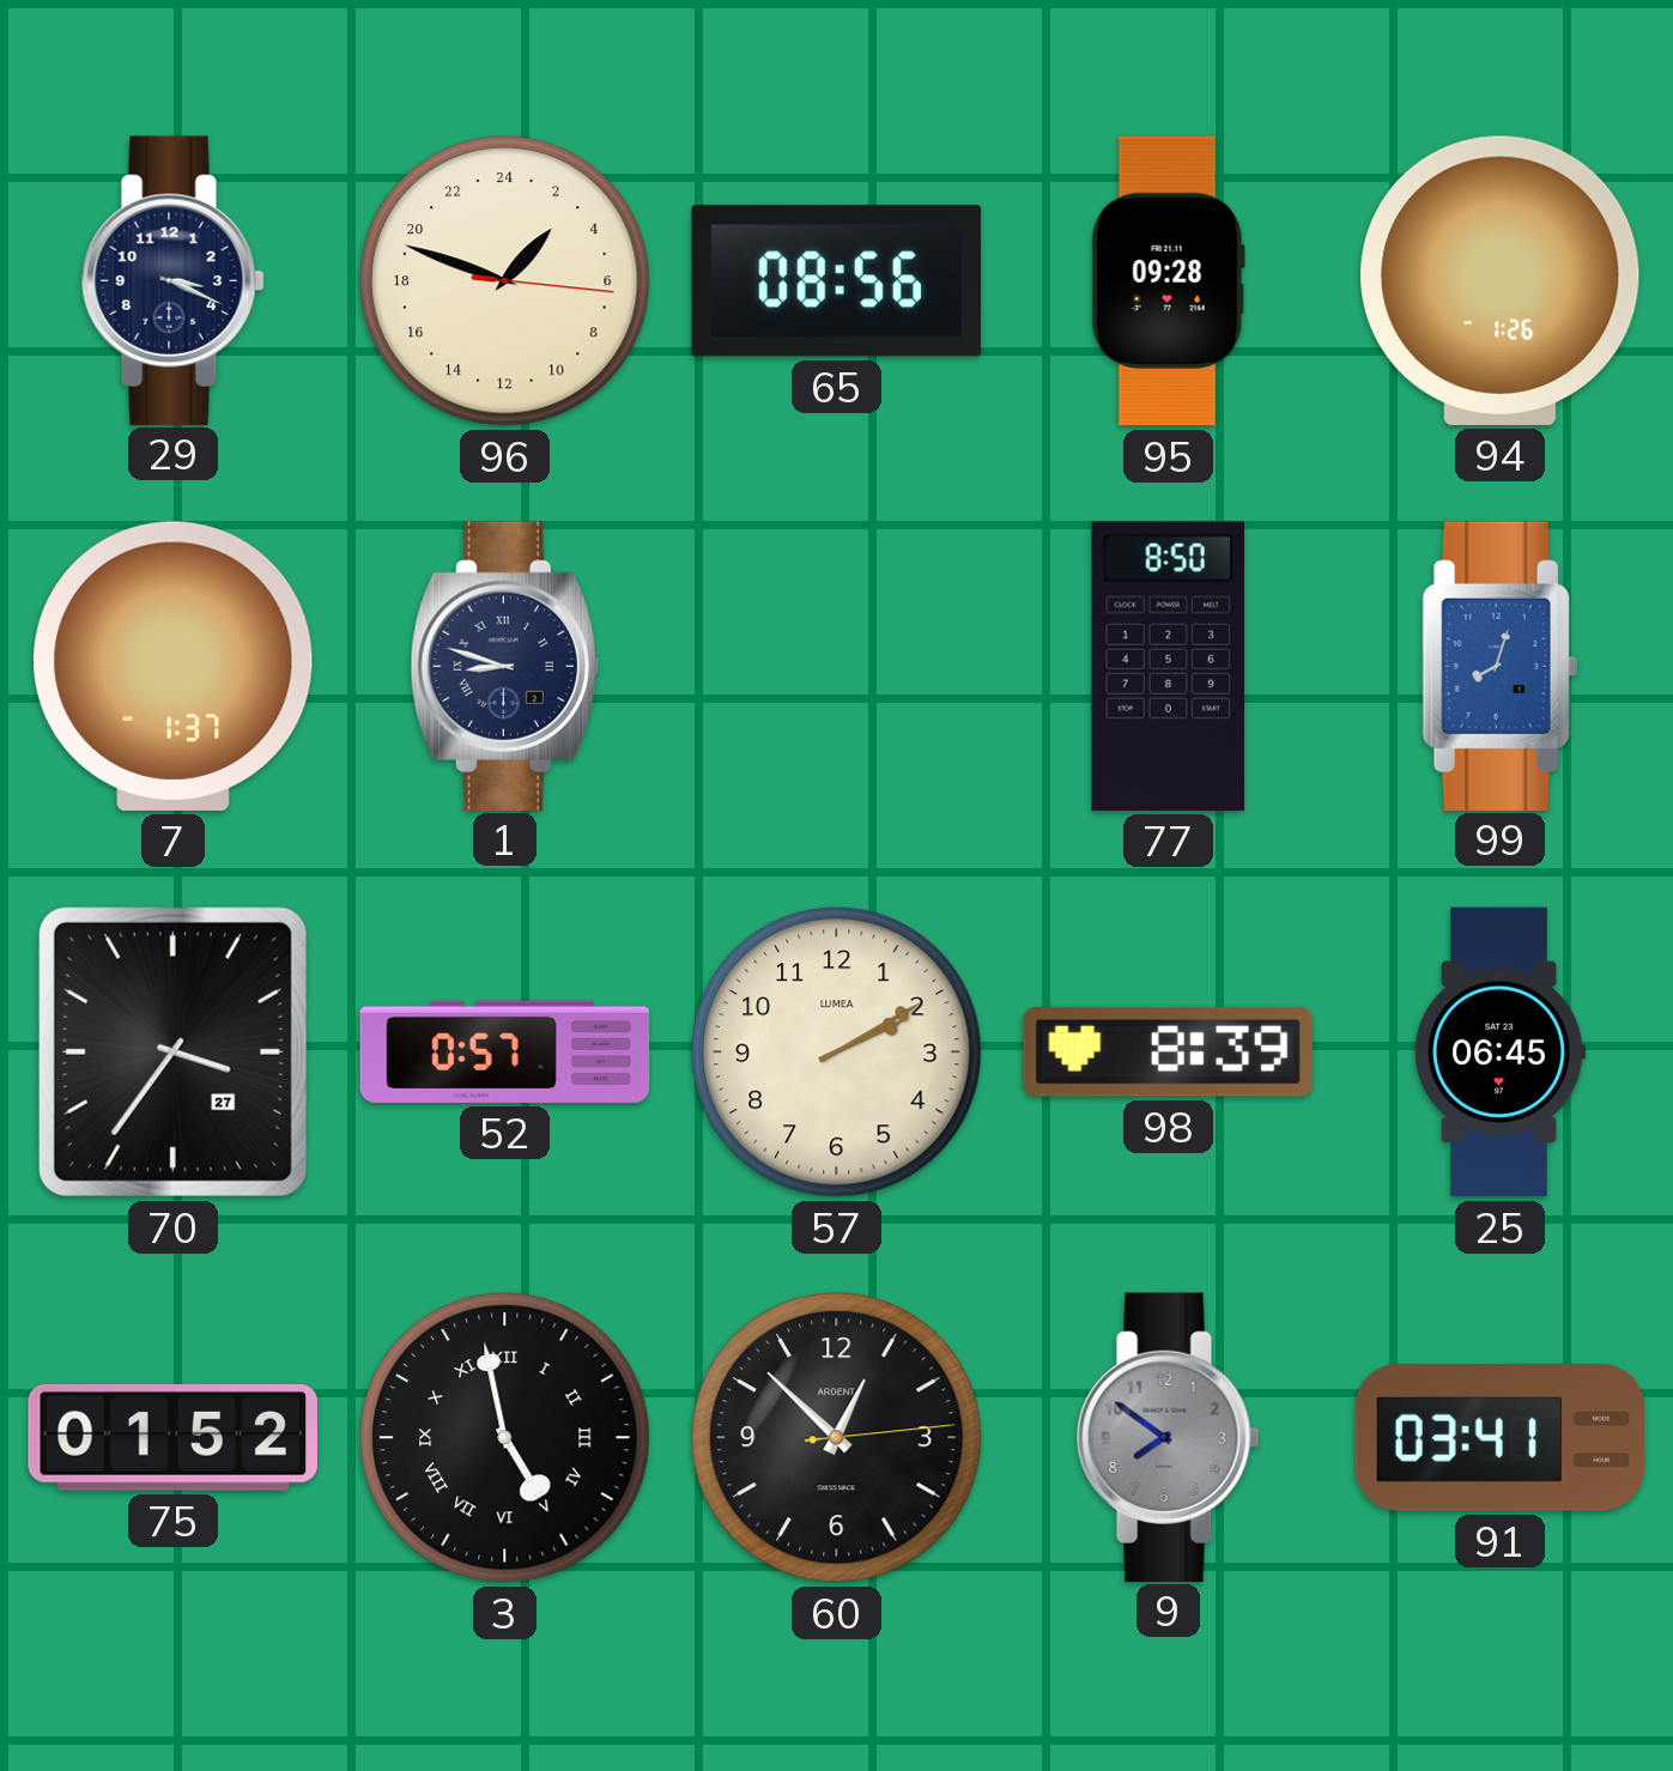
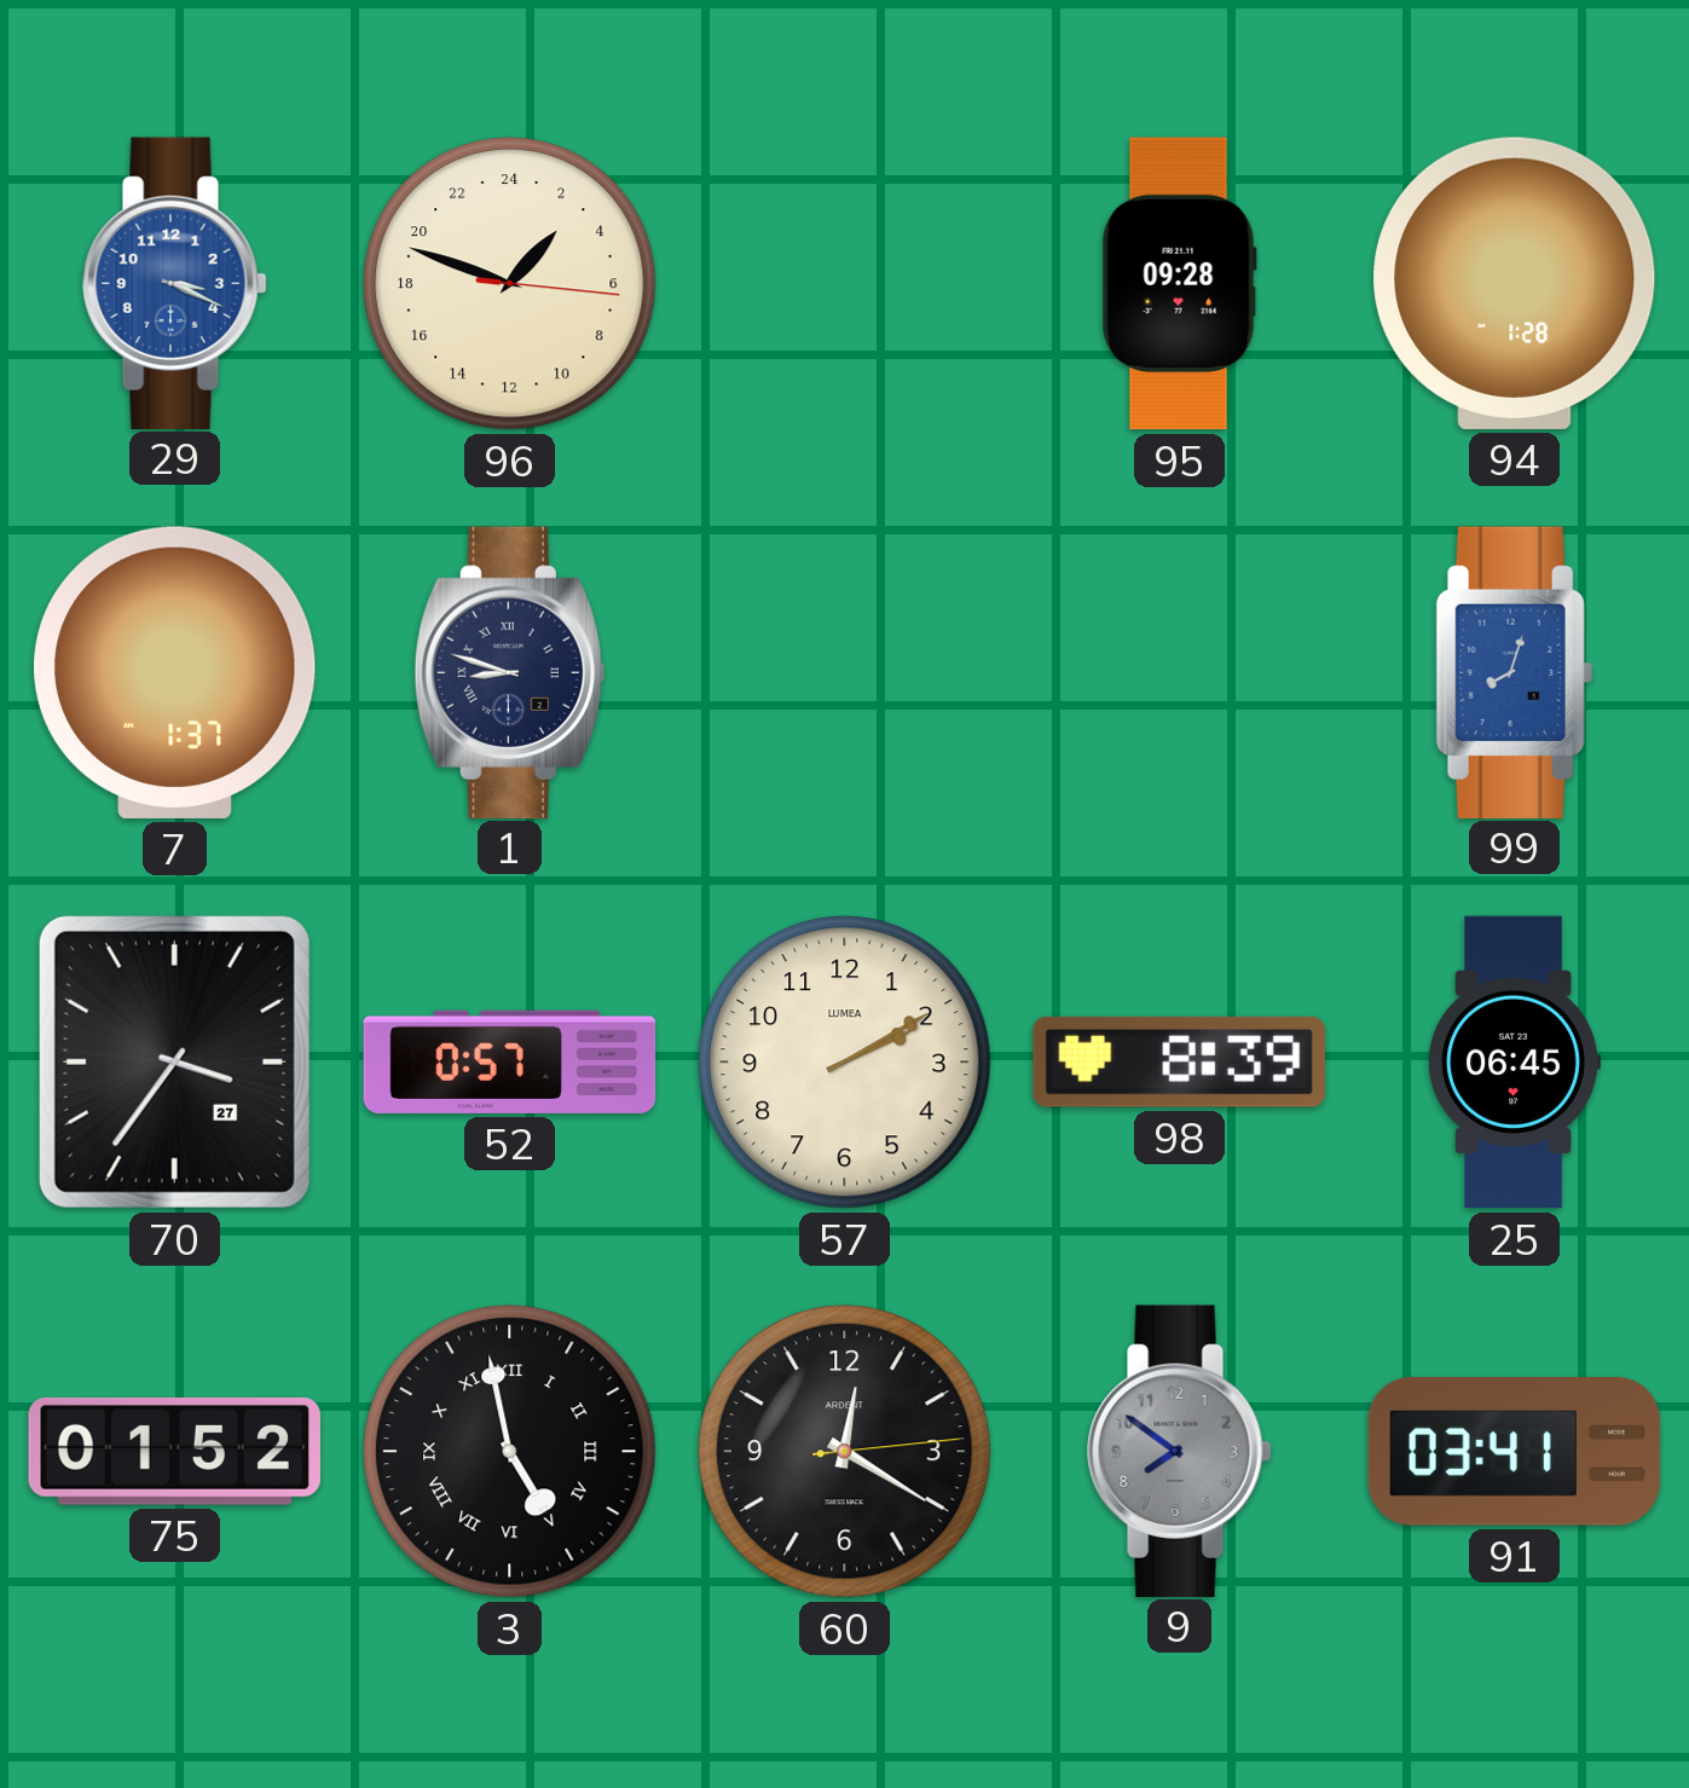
29 dial: navy -> blue (175, 283)
65: 08:56 -> none (836, 281)
94: 1:26 -> 1:28 (1515, 283)
77: 8:50 -> none (1168, 666)
60: 12:52 -> 12:20 (845, 1452)
